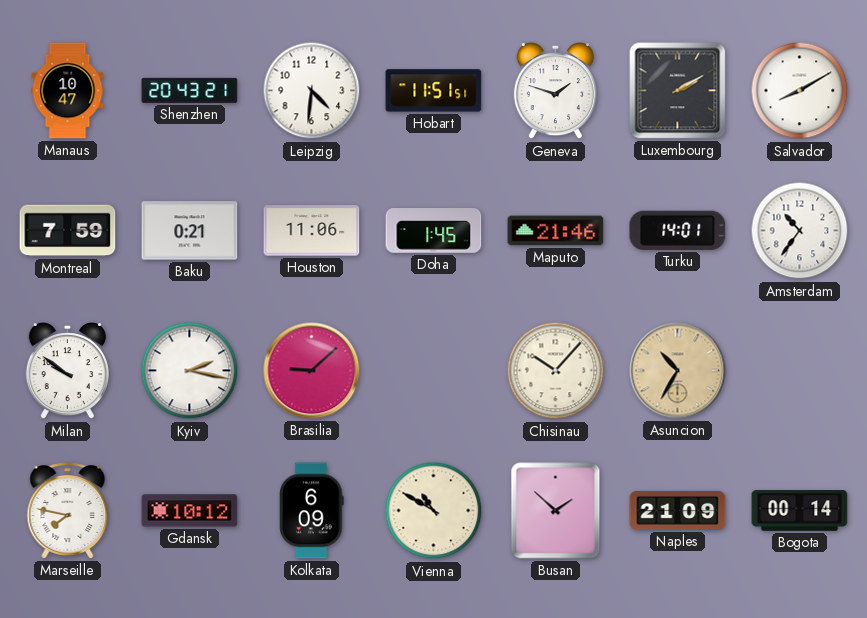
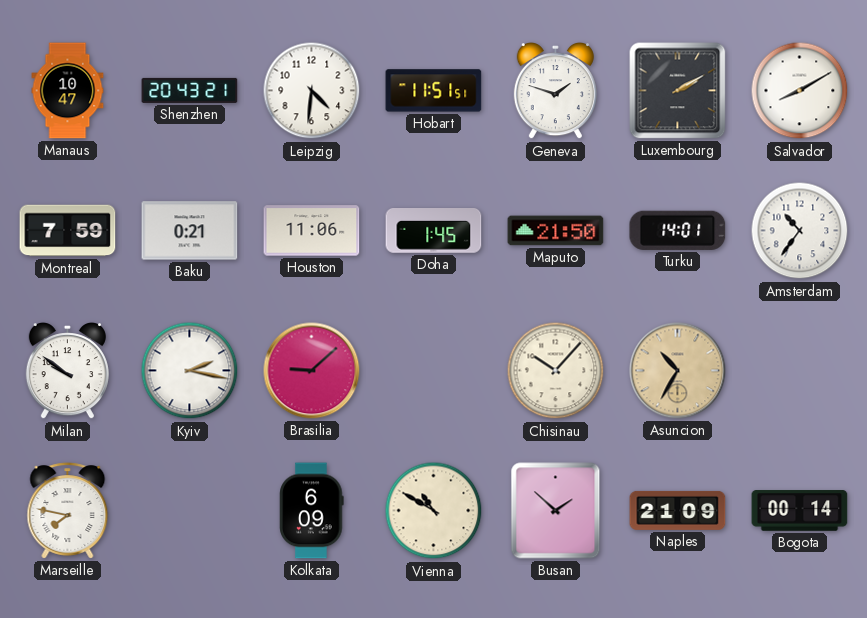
Maputo: 21:46 -> 21:50 (556, 231)
Gdansk: 10:12 -> none (190, 511)
